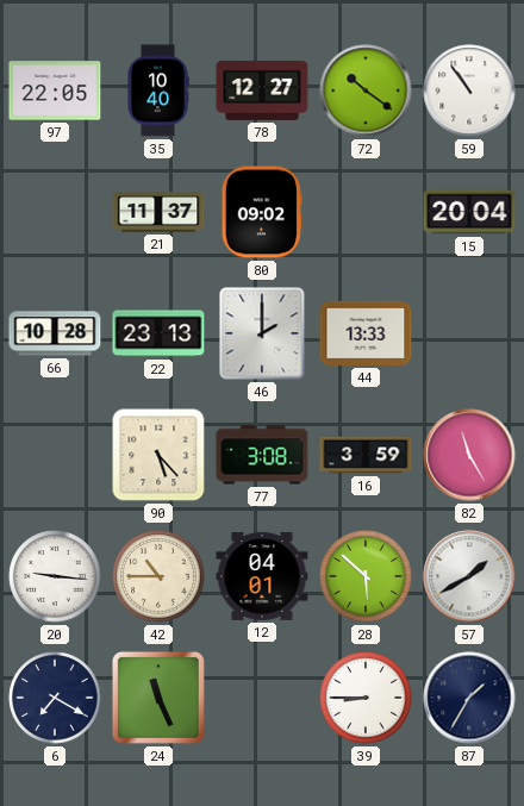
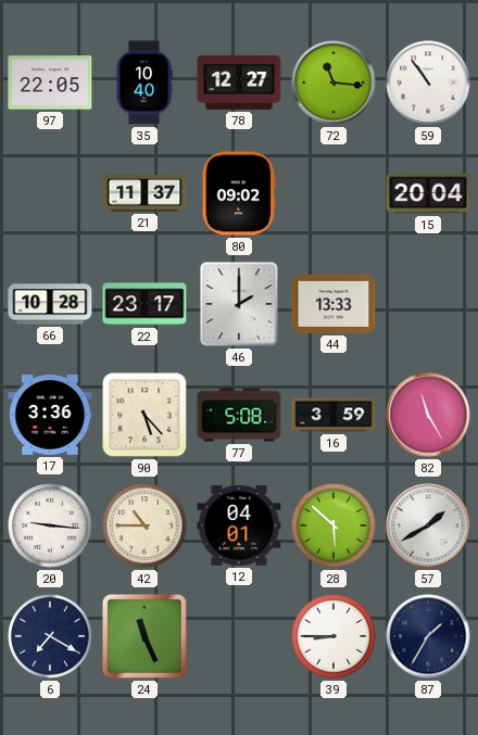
72: 10:21 -> 11:16 (334, 83)
22: 23:13 -> 23:17 (144, 304)
17: none -> 3:36 (50, 415)
77: 3:08 -> 5:08 (239, 415)
